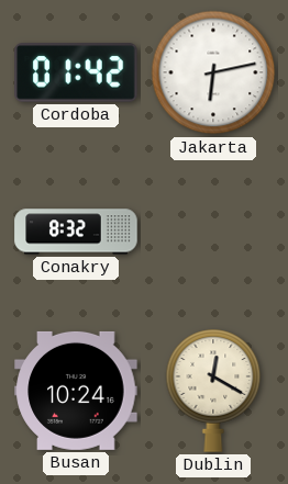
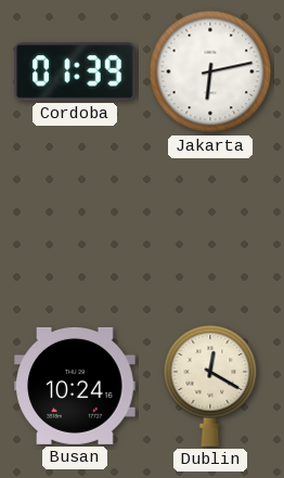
Cordoba: 01:42 -> 01:39 (75, 72)
Conakry: 8:32 -> none (76, 232)
